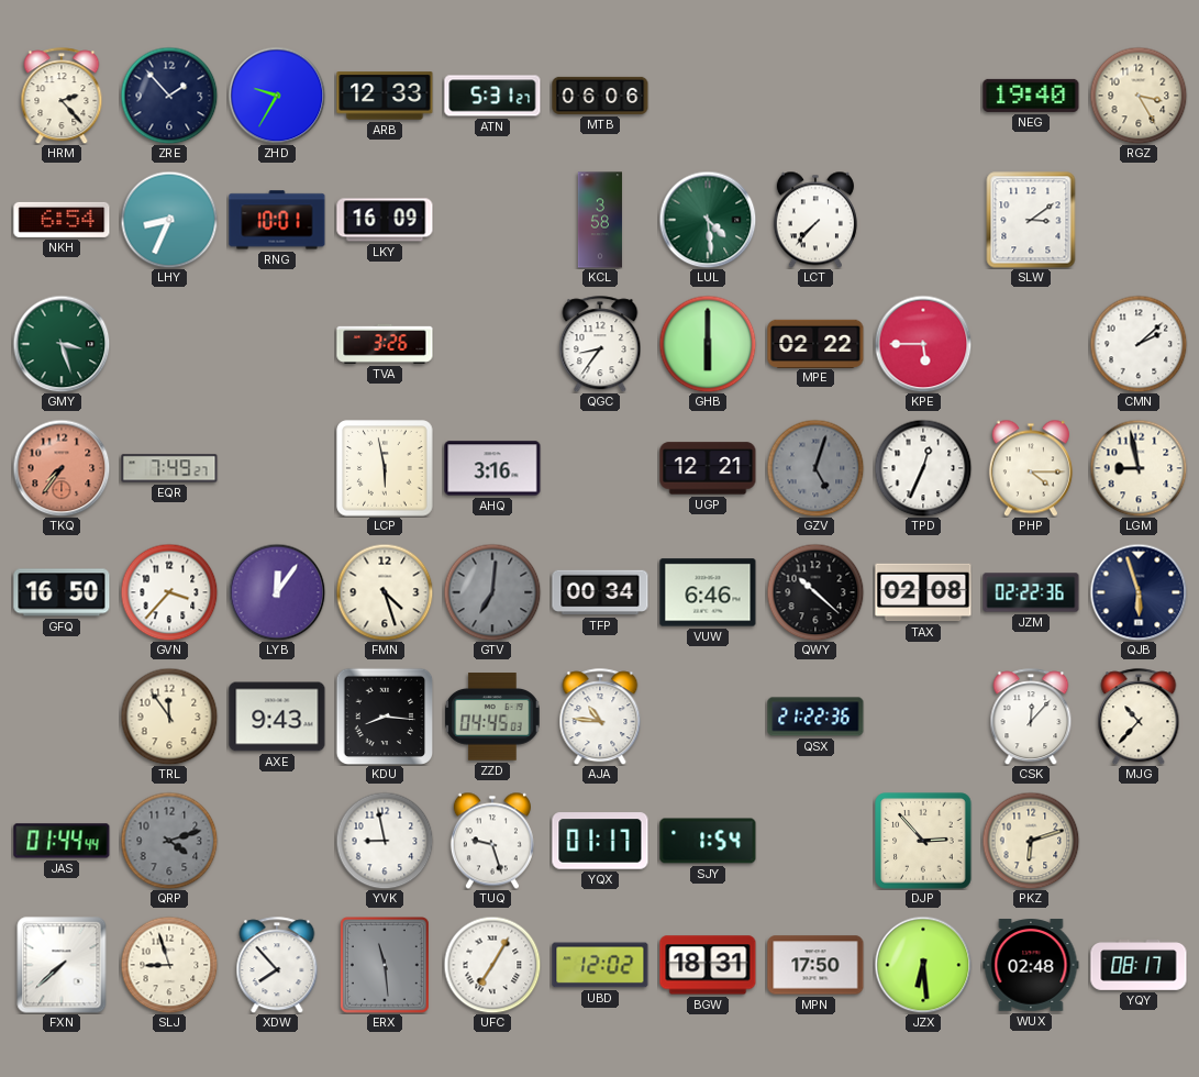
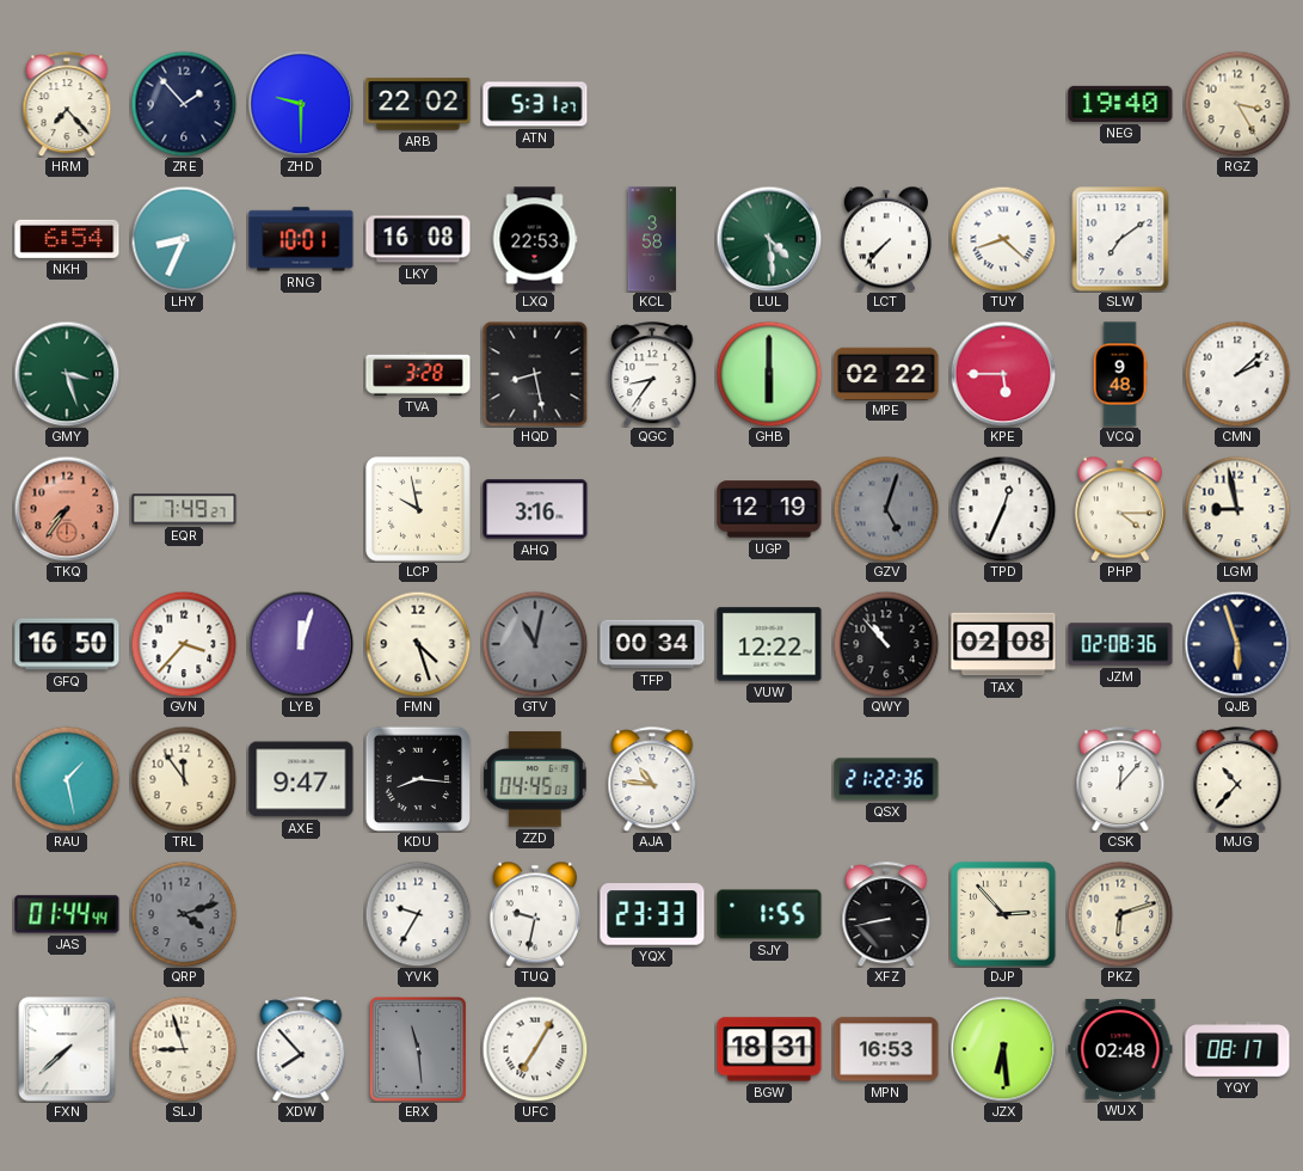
HRM: 2:23 -> 7:23 (67, 104)
ZHD: 9:35 -> 9:30 (301, 104)
ARB: 12:33 -> 22:02 (418, 104)
MTB: 06:06 -> none (600, 96)
LKY: 16:09 -> 16:08 (418, 239)
LXQ: none -> 22:53 (535, 239)
TUY: none -> 8:22 (1003, 239)
SLW: 3:09 -> 7:09 (1120, 239)
TVA: 3:26 -> 3:28 (418, 374)
HQD: none -> 8:28 (535, 374)
VCQ: none -> 9:48 (1120, 374)
LCP: 5:58 -> 9:58 (418, 509)
UGP: 12:21 -> 12:19 (769, 509)
LYB: 12:06 -> 12:03 (301, 644)
GTV: 7:01 -> 11:02 (535, 644)
VUW: 6:46 -> 12:22 (769, 644)
QWY: 10:22 -> 10:53 (886, 644)
JZM: 02:22 -> 02:08 (1120, 644)
RAU: none -> 1:28 (67, 779)
AXE: 9:43 -> 9:47 (301, 779)
YVK: 8:58 -> 9:35 (418, 914)
TUQ: 9:27 -> 9:32 (535, 914)
YQX: 01:17 -> 23:33 (652, 914)
SJY: 1:54 -> 1:55 (769, 914)
XFZ: none -> 8:43 (886, 914)
UBD: 12:02 -> none (600, 965)
MPN: 17:50 -> 16:53 (886, 1049)
